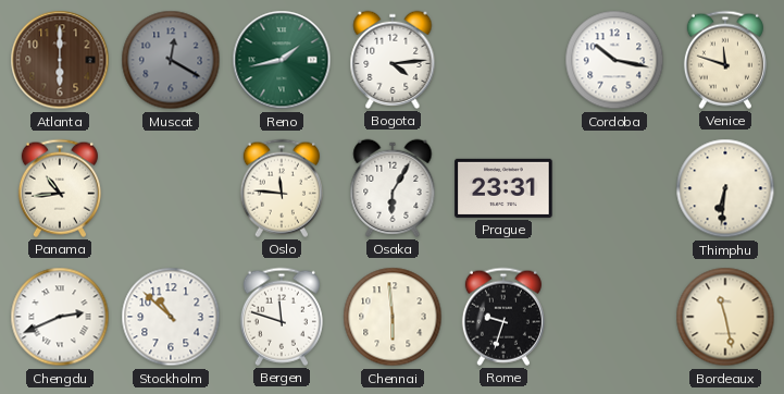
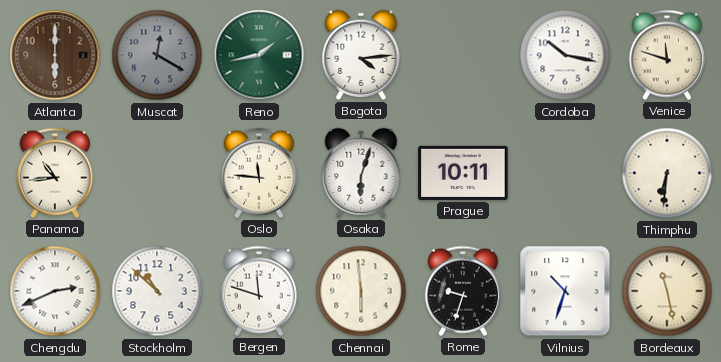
Osaka: 6:05 -> 6:03 (361, 173)
Prague: 23:31 -> 10:11 (463, 173)
Vilnius: none -> 10:33 (565, 291)
